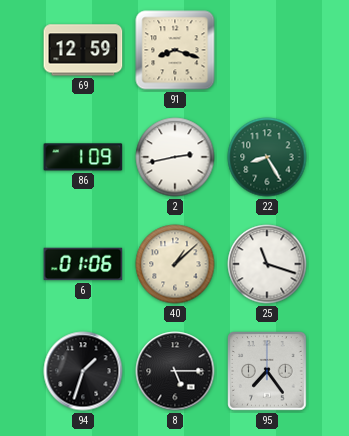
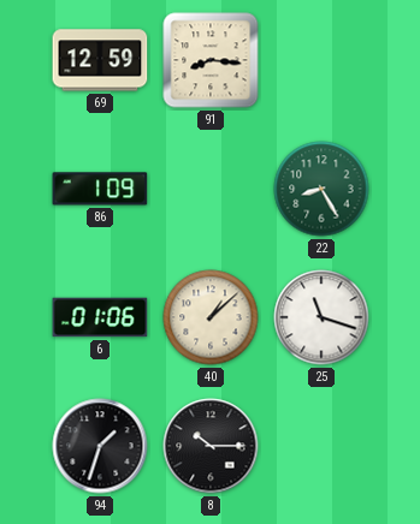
91: 8:18 -> 8:16 (211, 60)
2: 2:43 -> none (175, 157)
8: 5:15 -> 10:15 (211, 446)
95: 7:24 -> none (267, 371)
